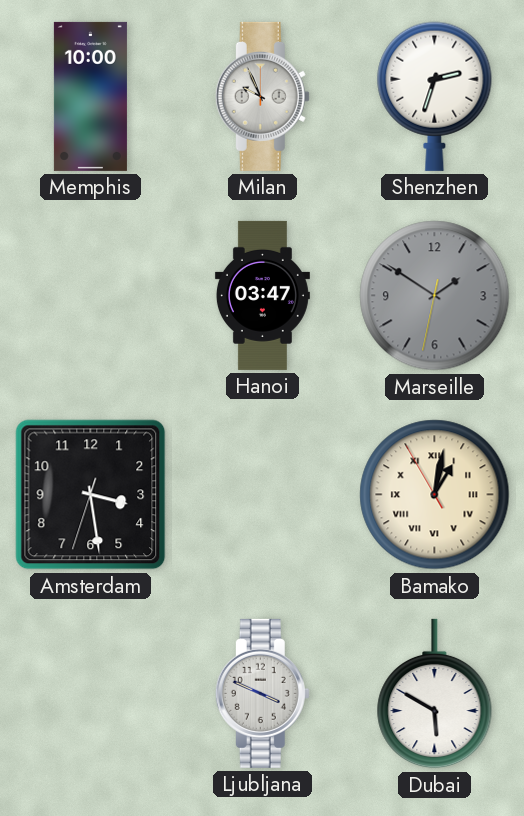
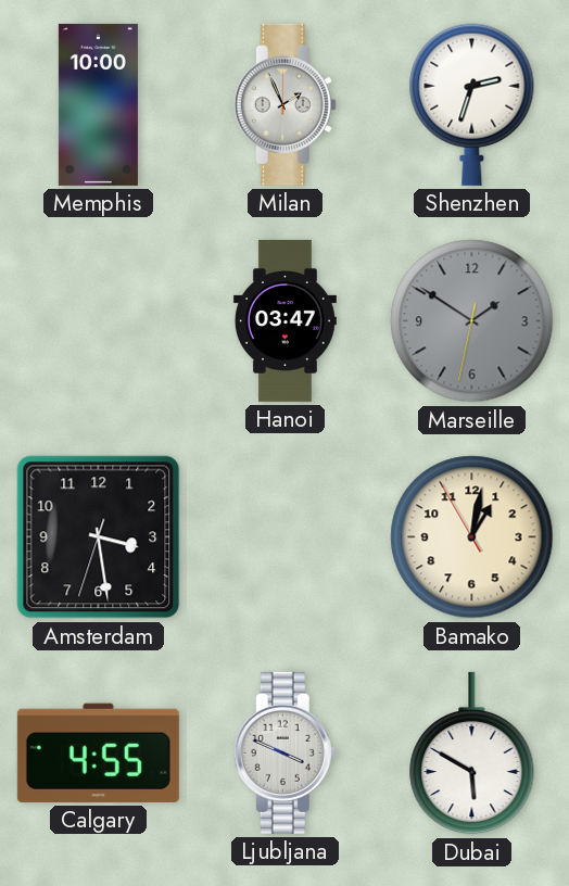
Milan: 9:56 -> 1:56 (284, 104)
Bamako numerals: Roman -> Arabic (472, 537)
Calgary: none -> 4:55 (98, 752)
